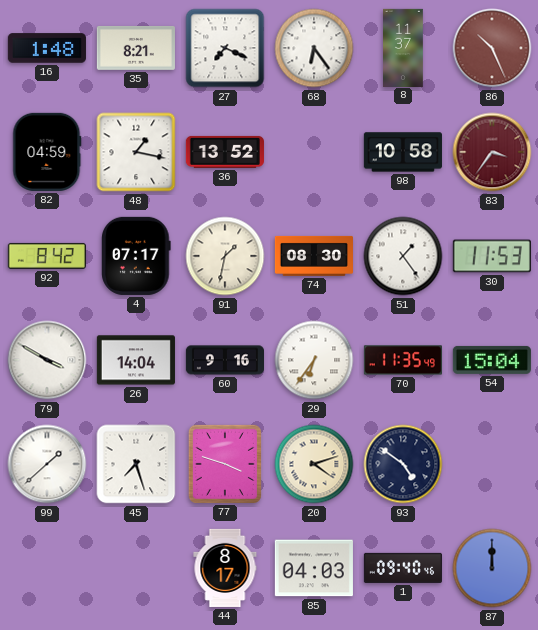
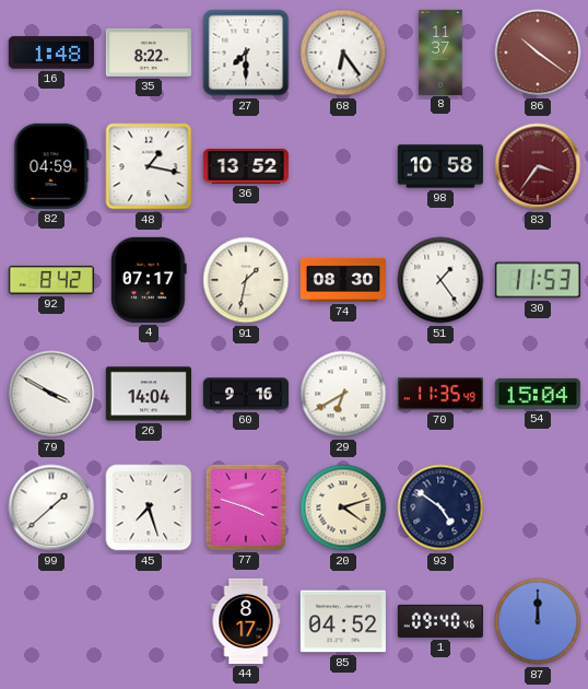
35: 8:21 -> 8:22 (149, 52)
27: 7:19 -> 7:30 (246, 52)
86: 10:26 -> 10:21 (538, 52)
29: 6:36 -> 6:40 (343, 394)
85: 04:03 -> 04:52 (343, 621)
